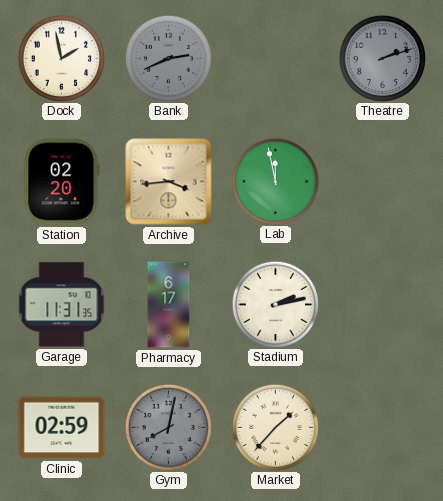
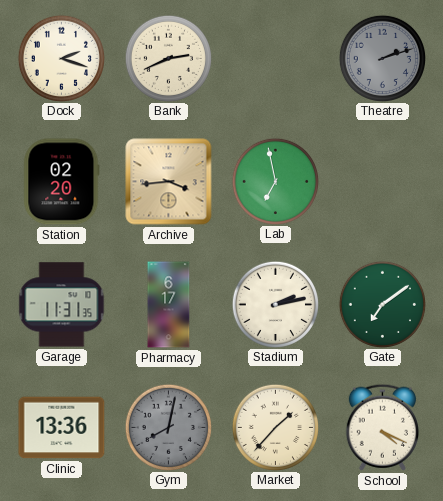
Dock: 1:58 -> 2:18 (61, 58)
Bank dial: grey -> cream (168, 58)
Lab: 11:58 -> 6:58 (275, 181)
Gate: none -> 7:09 (382, 304)
Clinic: 02:59 -> 13:36 (62, 428)
School: none -> 4:19 (382, 427)
